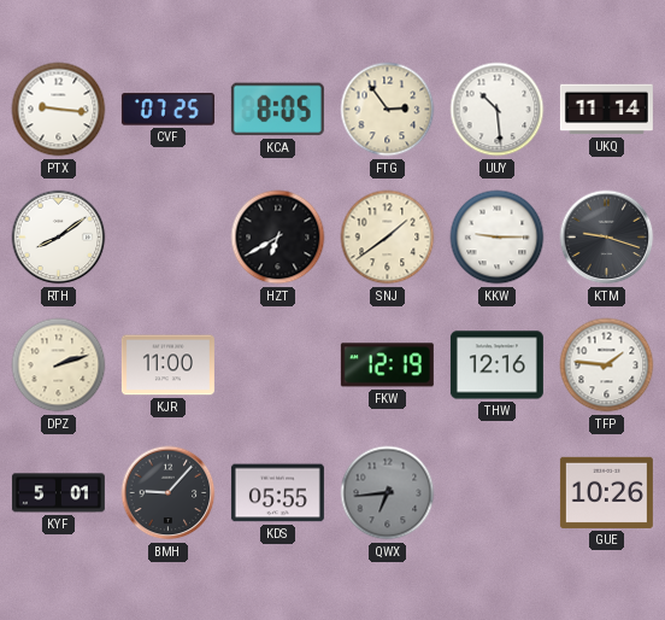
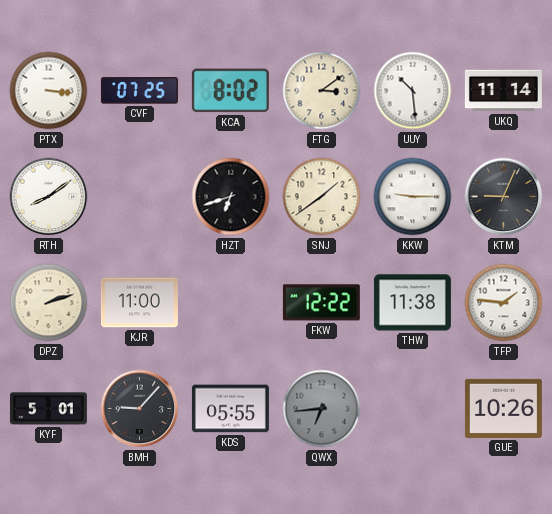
PTX: 9:16 -> 3:16 (49, 91)
KCA: 8:05 -> 8:02 (230, 91)
FTG: 2:54 -> 3:09 (322, 91)
HZT: 6:40 -> 6:42 (231, 197)
KTM: 9:18 -> 9:04 (504, 197)
FKW: 12:19 -> 12:22 (321, 303)
THW: 12:16 -> 11:38 (412, 303)
